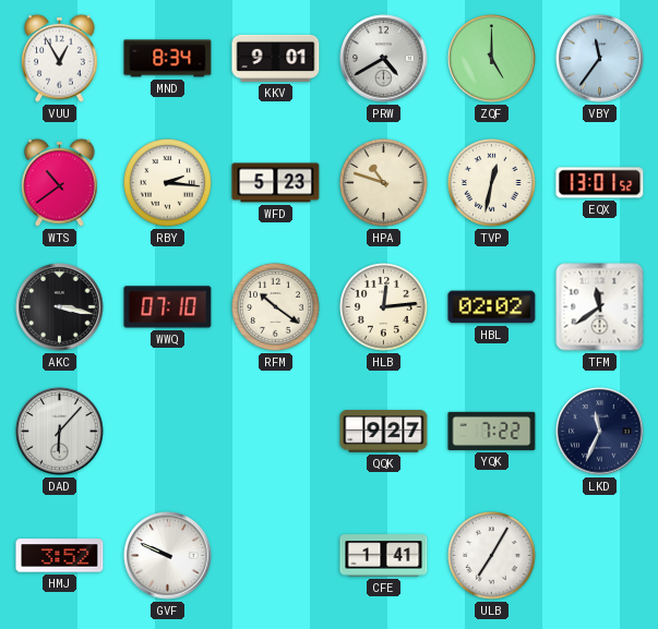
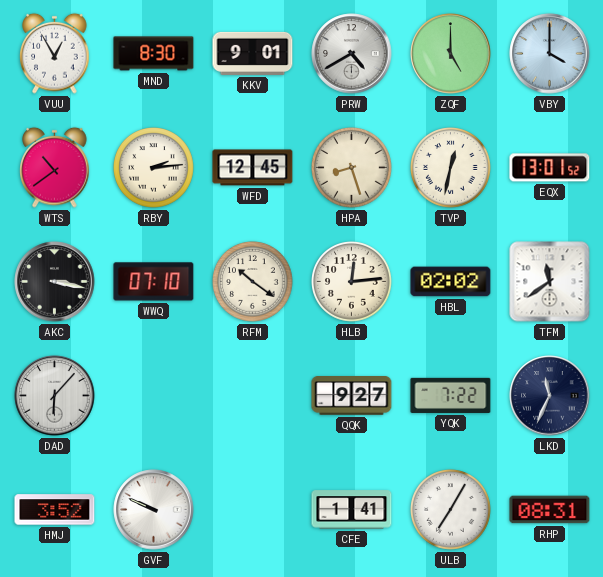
MND: 8:34 -> 8:30 (154, 54)
VBY: 11:36 -> 4:00 (550, 54)
RBY: 2:16 -> 2:14 (154, 168)
WFD: 5:23 -> 12:45 (253, 168)
HPA: 10:48 -> 8:27 (352, 168)
RHP: none -> 08:31 (550, 510)
